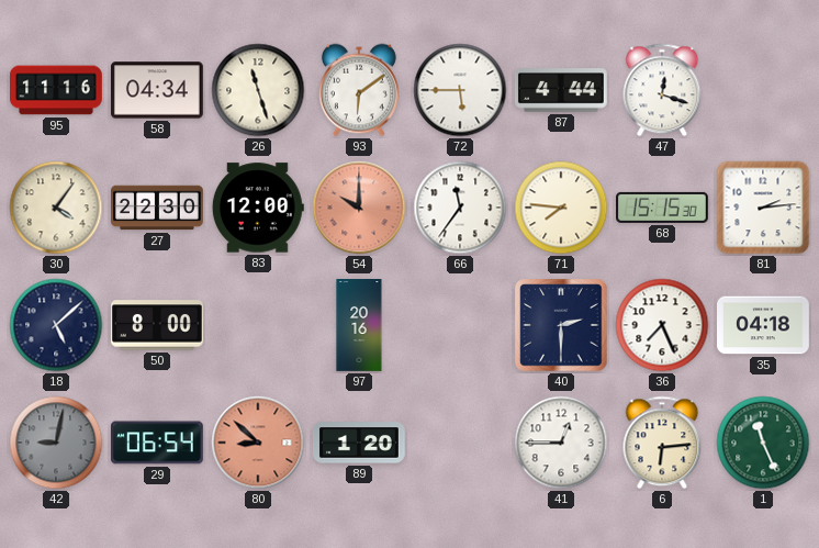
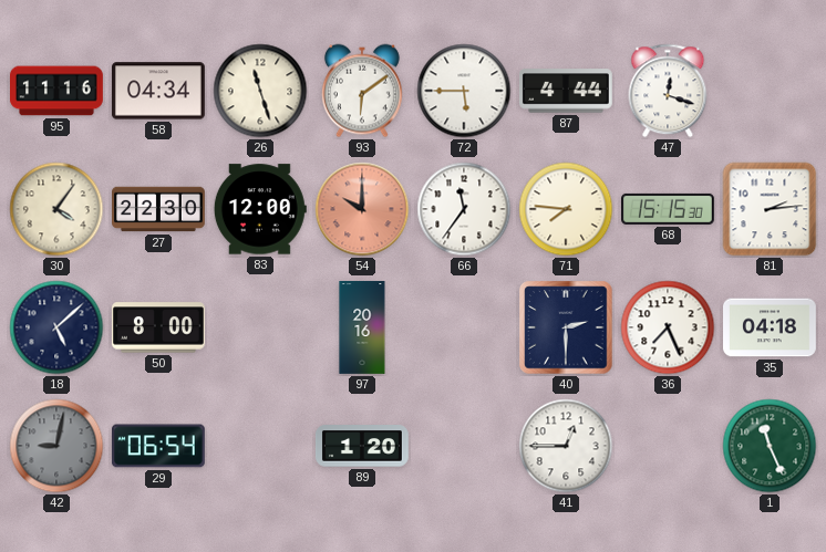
80: 8:52 -> none (258, 443)
6: 6:14 -> none (662, 443)
